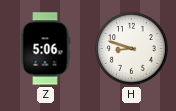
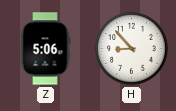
H: 8:48 -> 8:53 (132, 49)
